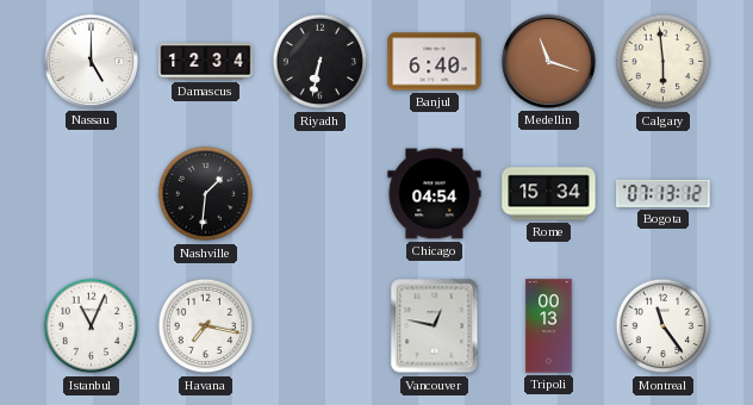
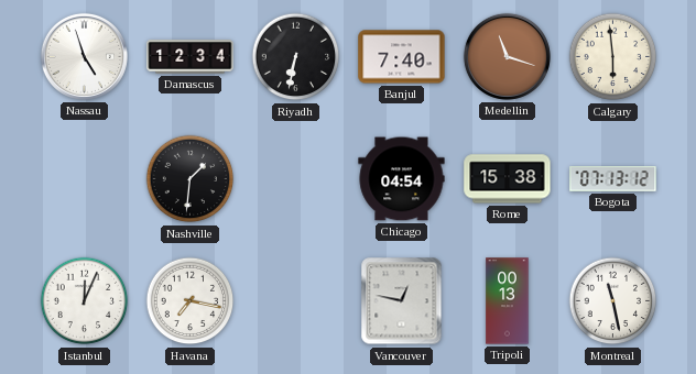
Nassau: 5:00 -> 4:57 (84, 56)
Banjul: 6:40 -> 7:40 (402, 57)
Rome: 15:34 -> 15:38 (508, 179)
Istanbul: 11:04 -> 12:04 (85, 301)
Montreal: 11:24 -> 11:28 (613, 301)
